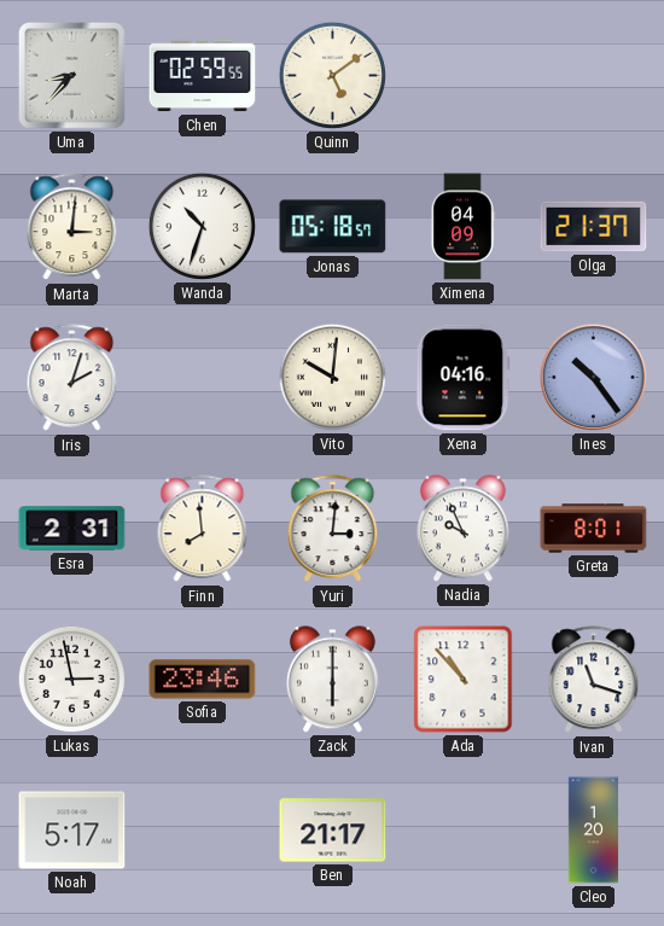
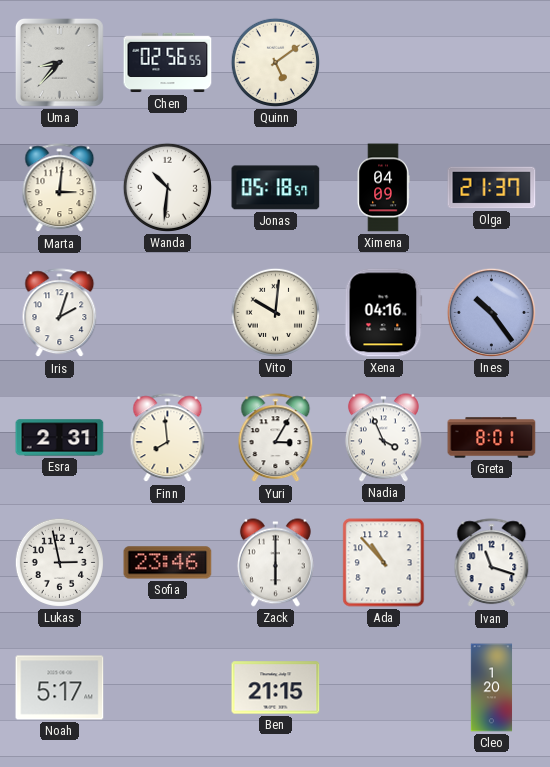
Chen: 02:59 -> 02:56 (168, 63)
Wanda: 10:33 -> 10:31 (167, 187)
Yuri: 3:01 -> 3:05 (276, 438)
Nadia: 9:56 -> 3:56 (383, 438)
Ben: 21:17 -> 21:15 (276, 688)
